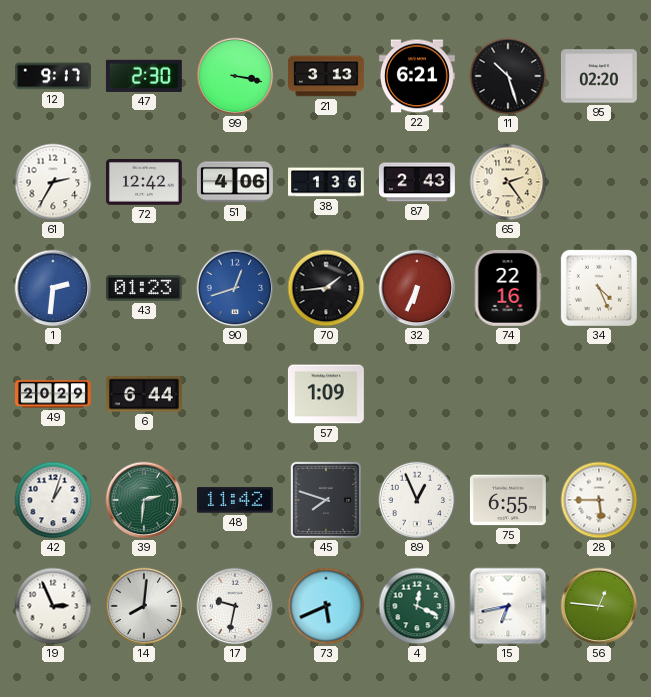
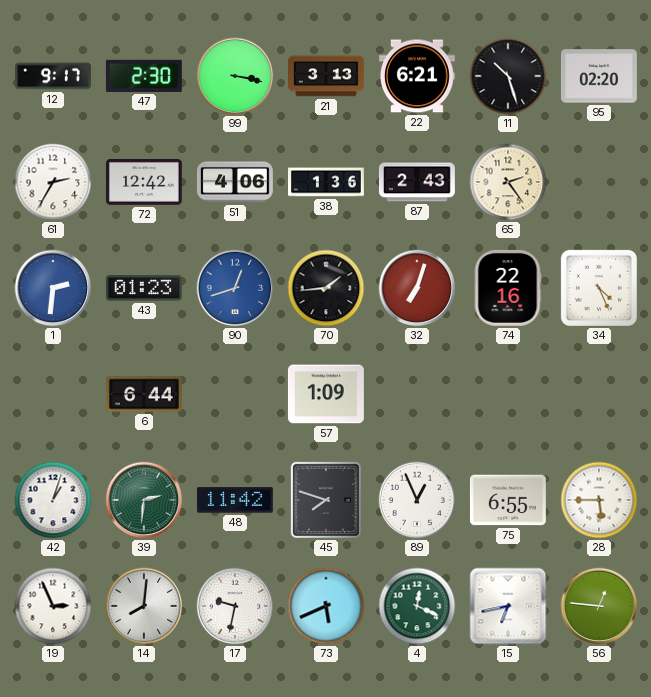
32: 6:34 -> 7:03 (417, 288)
49: 20:29 -> none (54, 394)
